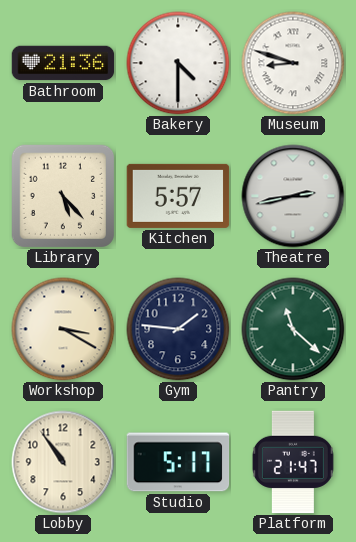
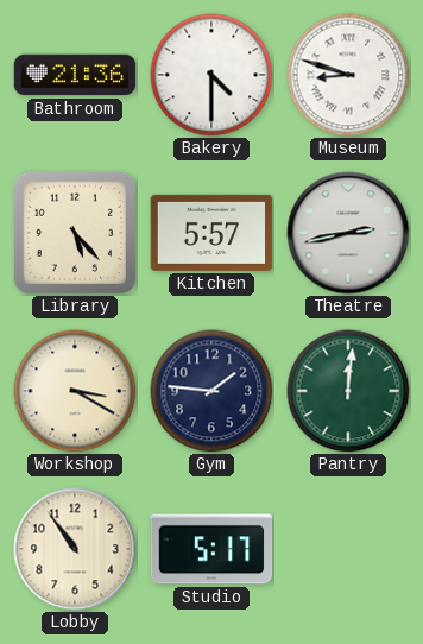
Pantry: 11:22 -> 12:01 (348, 391)
Platform: 21:47 -> none (293, 462)
